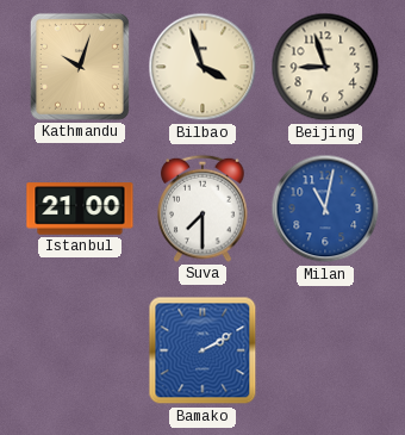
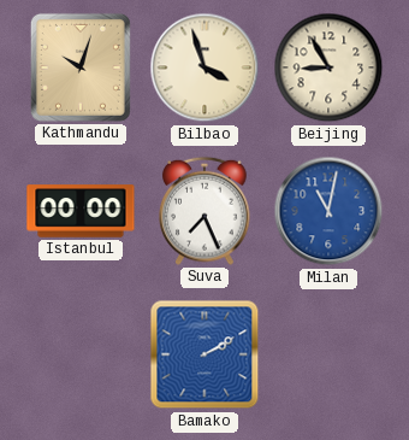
Beijing: 8:57 -> 8:55 (328, 68)
Istanbul: 21:00 -> 00:00 (81, 211)
Suva: 7:30 -> 7:26 (204, 211)
